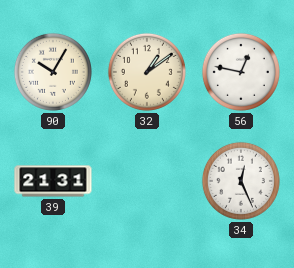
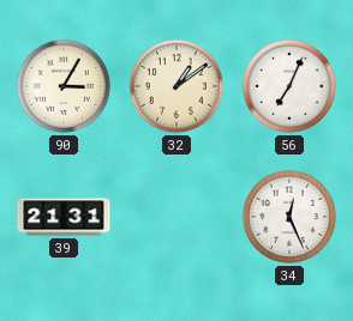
90: 10:05 -> 3:05 (64, 86)
56: 12:47 -> 7:04 (289, 86)
